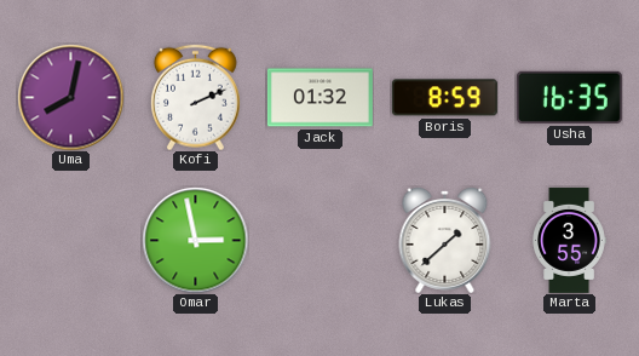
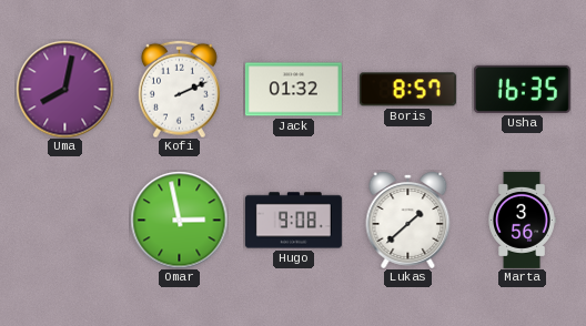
Boris: 8:59 -> 8:57 (407, 90)
Hugo: none -> 9:08 (293, 221)
Marta: 3:55 -> 3:56 (522, 220)
